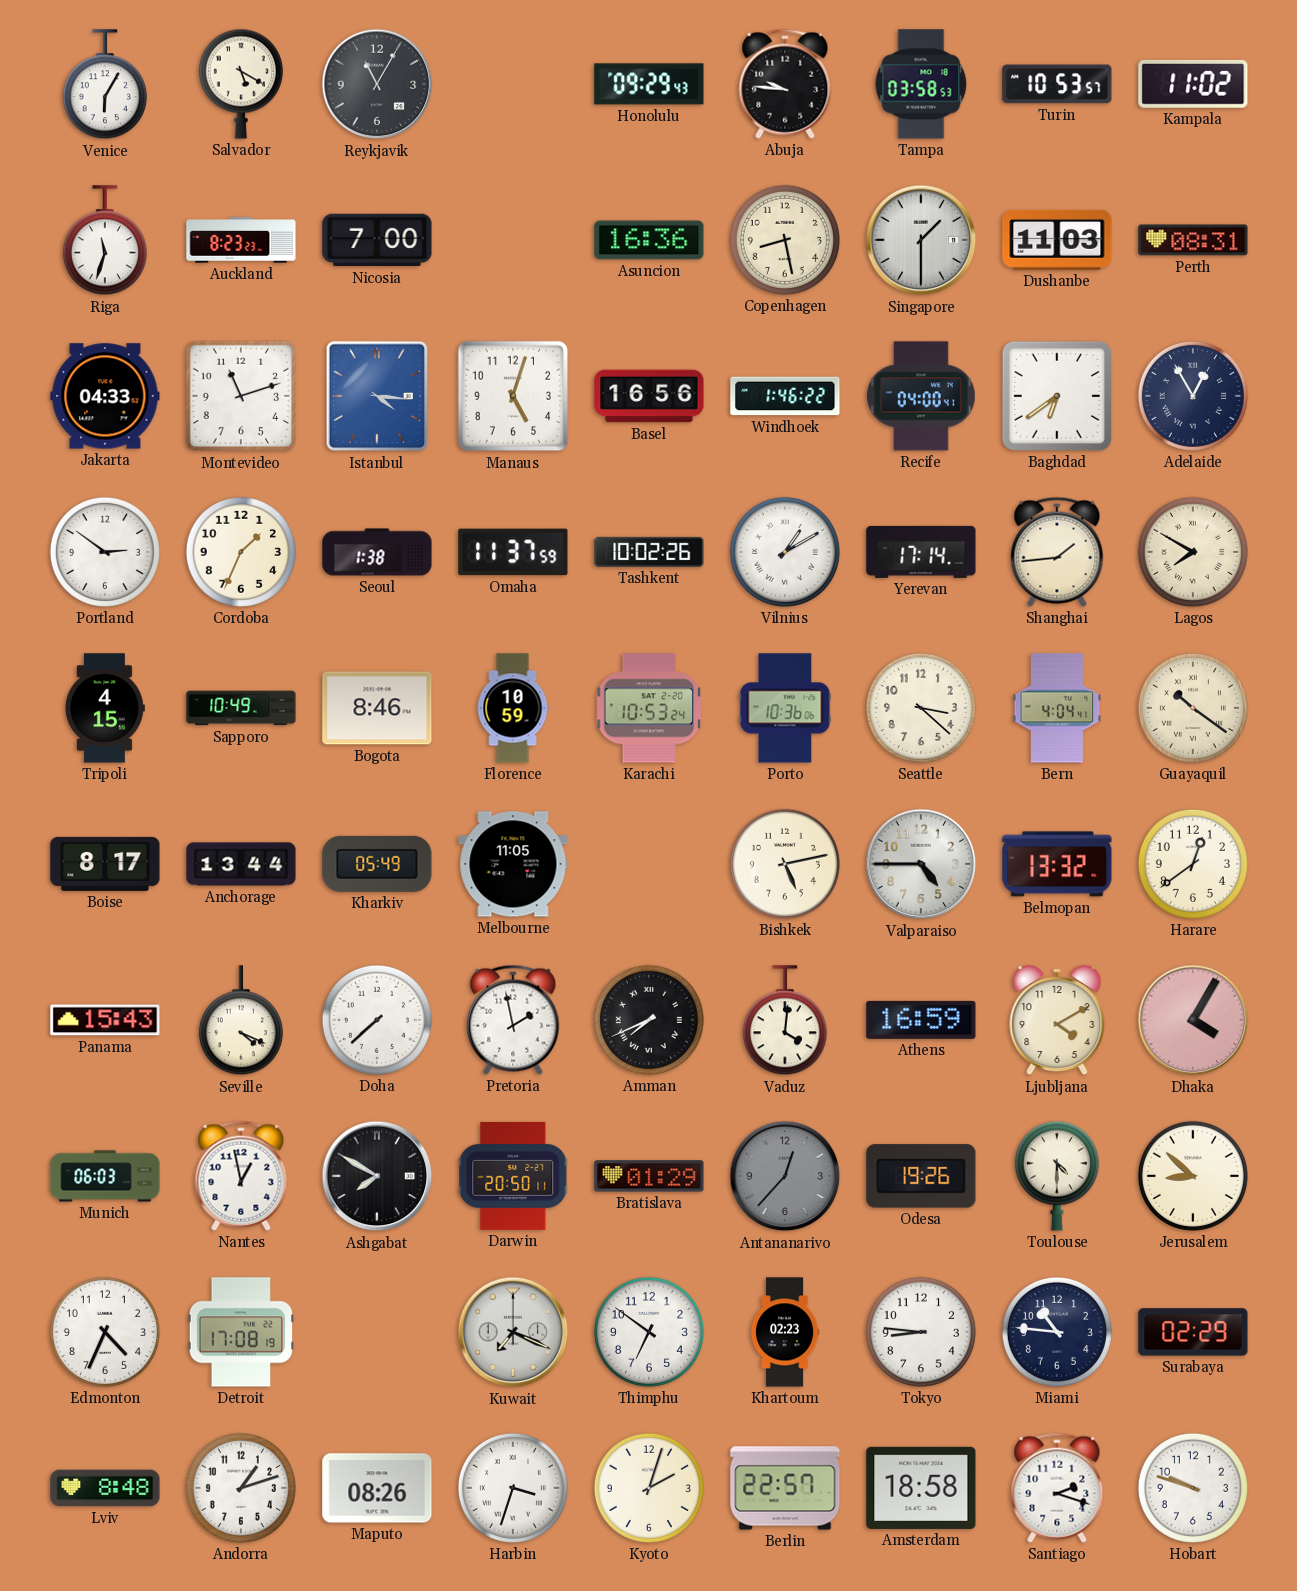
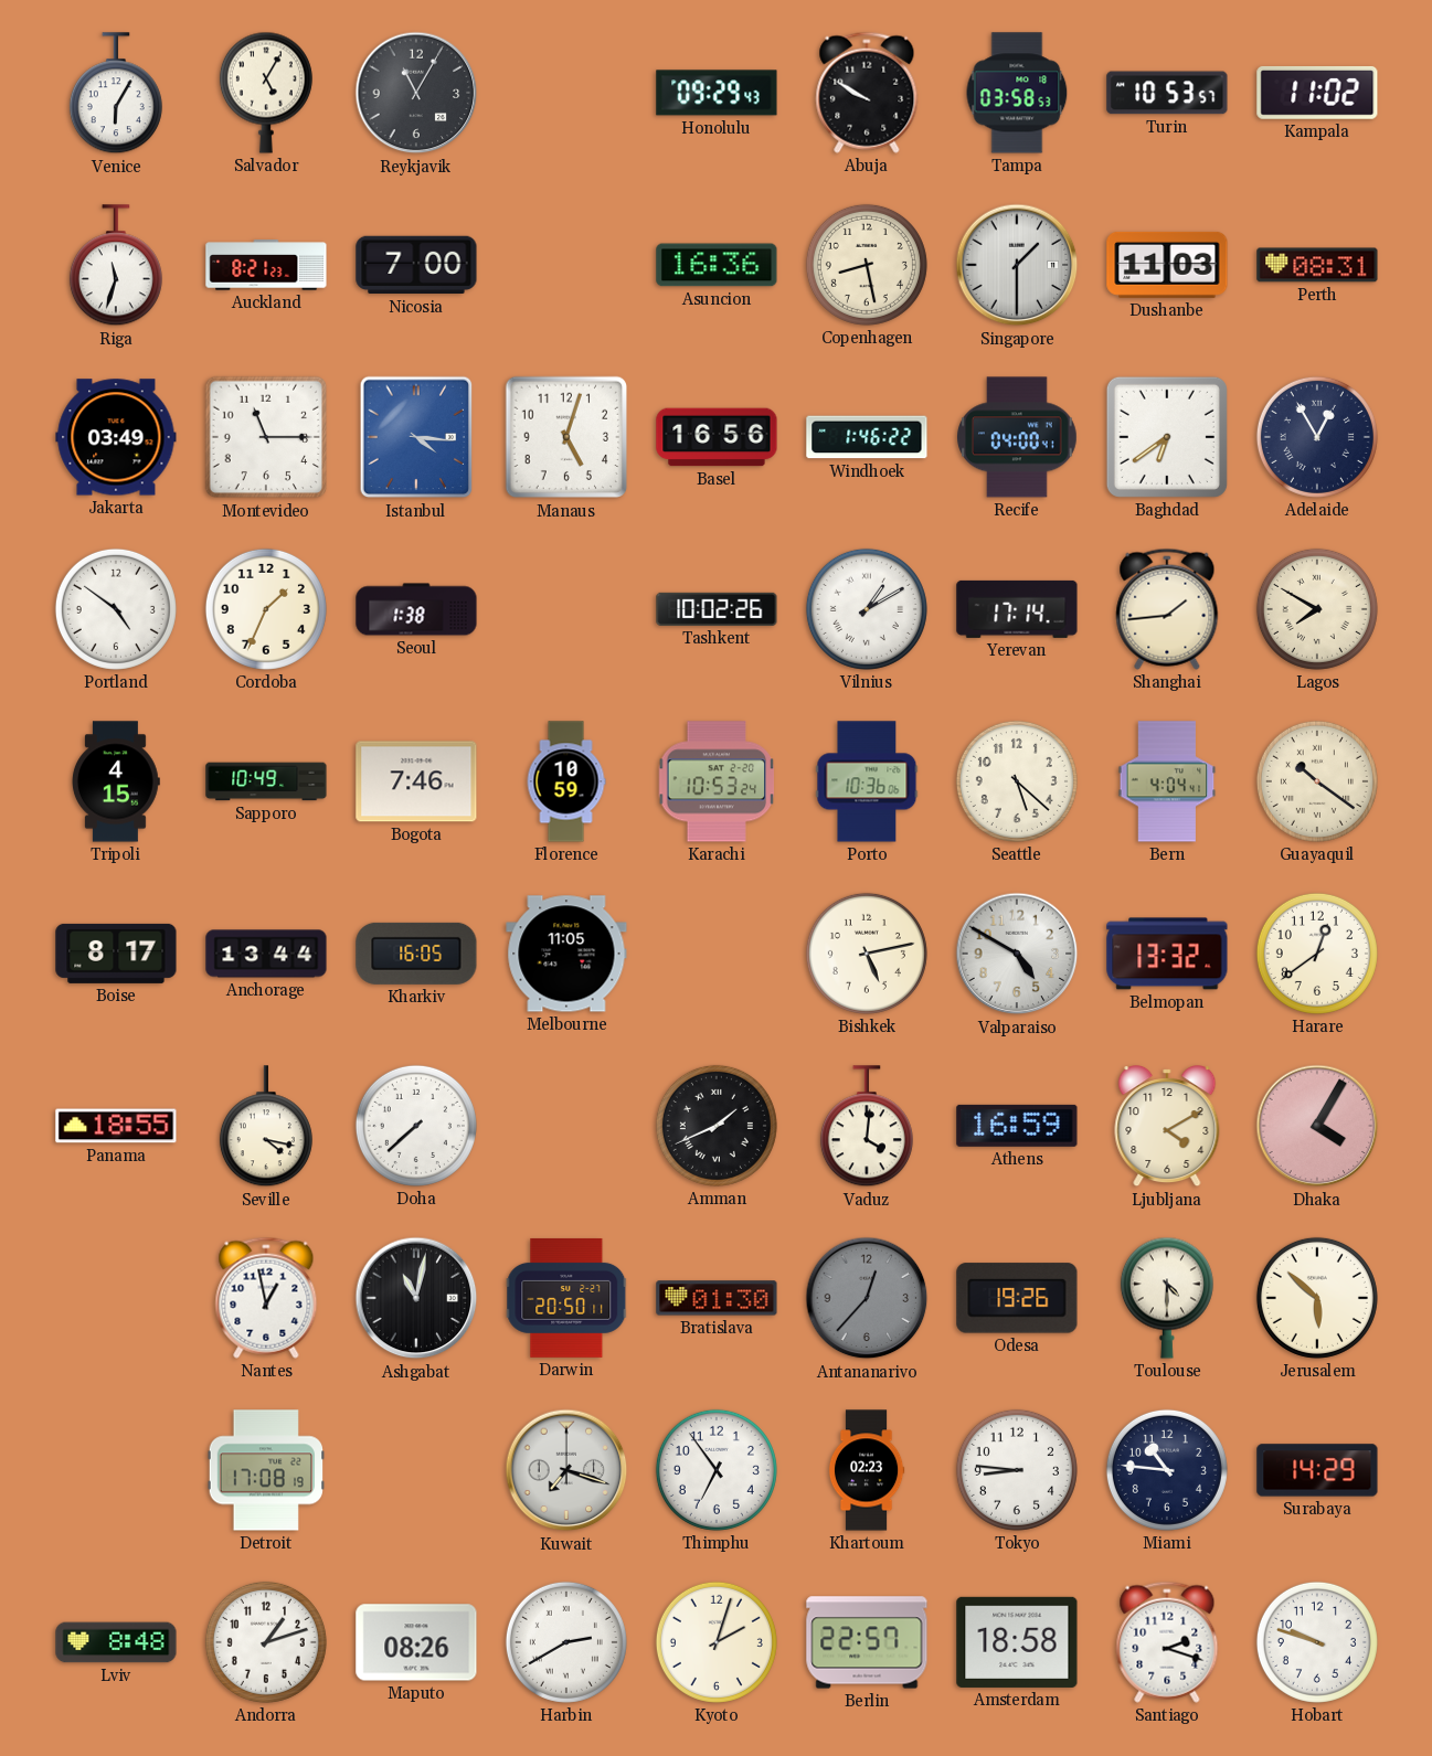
Salvador: 5:20 -> 5:05 (266, 93)
Abuja: 9:46 -> 9:50 (867, 93)
Auckland: 8:23 -> 8:21 (266, 265)
Jakarta: 04:33 -> 03:49 (116, 437)
Montevideo: 11:12 -> 11:15 (266, 437)
Portland: 2:51 -> 4:51 (116, 609)
Omaha: 11:37 -> none (513, 552)
Bogota: 8:46 -> 7:46 (416, 781)
Seattle: 3:22 -> 5:22 (1017, 781)
Kharkiv: 05:49 -> 16:05 (416, 954)
Valparaiso: 4:45 -> 4:50 (1017, 954)
Panama: 15:43 -> 18:55 (116, 1126)
Seville: 4:19 -> 4:17 (266, 1127)
Pretoria: 1:58 -> none (513, 1020)
Amman: 7:41 -> 1:41 (717, 1126)
Munich: 06:03 -> none (105, 1176)
Ashgabat: 7:50 -> 11:02 (416, 1298)
Bratislava: 01:29 -> 01:30 (717, 1298)
Jerusalem: 8:52 -> 5:52 (1317, 1298)
Edmonton: 4:34 -> none (105, 1332)
Kuwait: 7:19 -> 7:18 (566, 1470)
Thimphu: 6:51 -> 6:54 (717, 1470)
Surabaya: 02:29 -> 14:29 (1317, 1470)
Harbin: 3:33 -> 2:40 (566, 1642)
